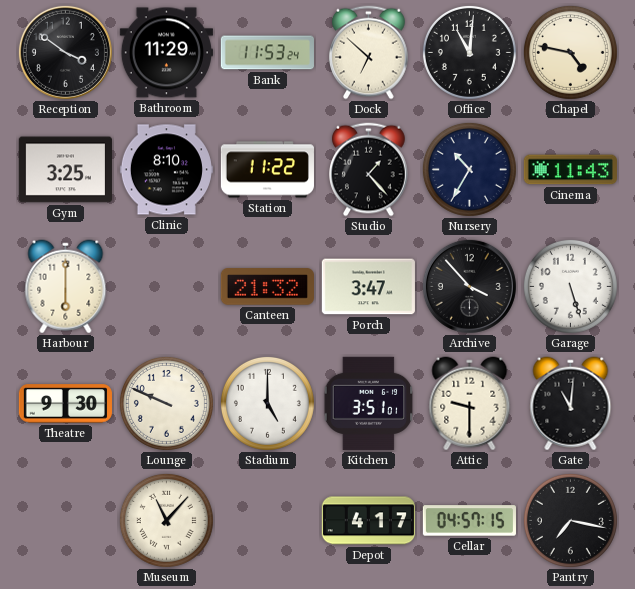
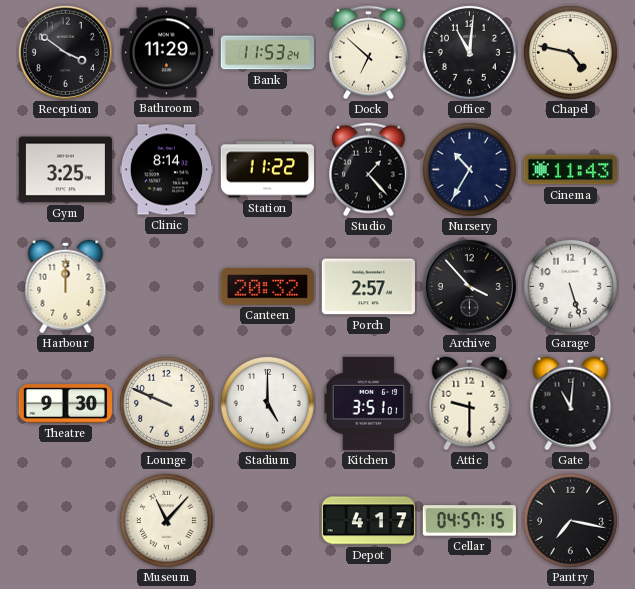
Clinic: 8:10 -> 8:14 (166, 170)
Harbour: 6:00 -> 12:00 (66, 287)
Canteen: 21:32 -> 20:32 (267, 287)
Porch: 3:47 -> 2:57 (368, 287)
